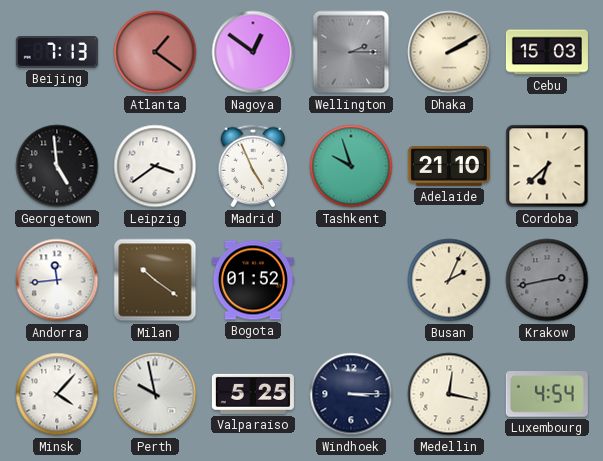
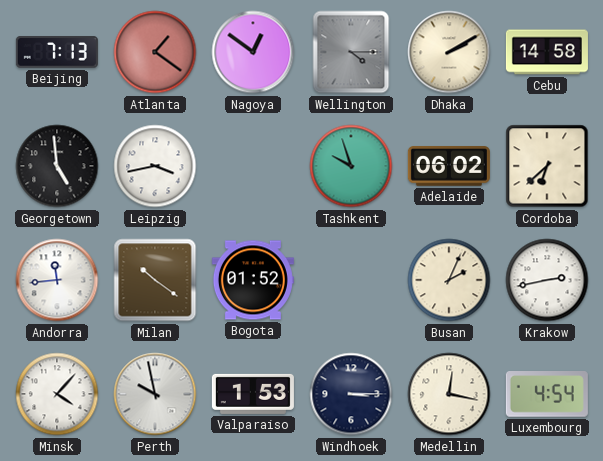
Wellington: 2:15 -> 4:15 (351, 52)
Cebu: 15:03 -> 14:58 (547, 52)
Leipzig: 3:39 -> 3:43 (155, 166)
Madrid: 4:56 -> none (253, 166)
Adelaide: 21:10 -> 06:02 (449, 166)
Krakow dial: grey -> white (547, 280)
Valparaiso: 5:25 -> 1:53 (253, 394)
